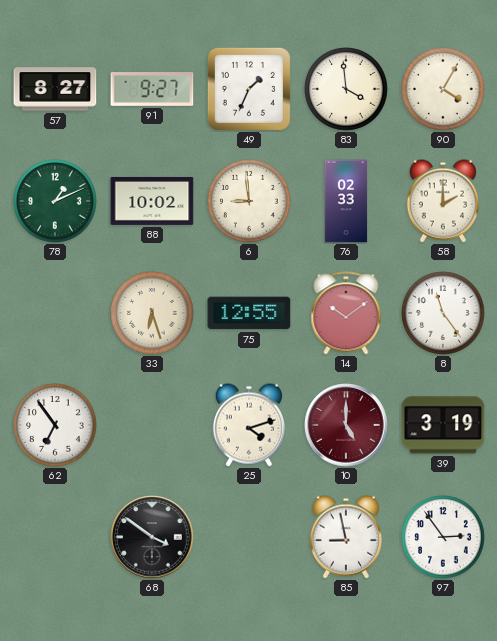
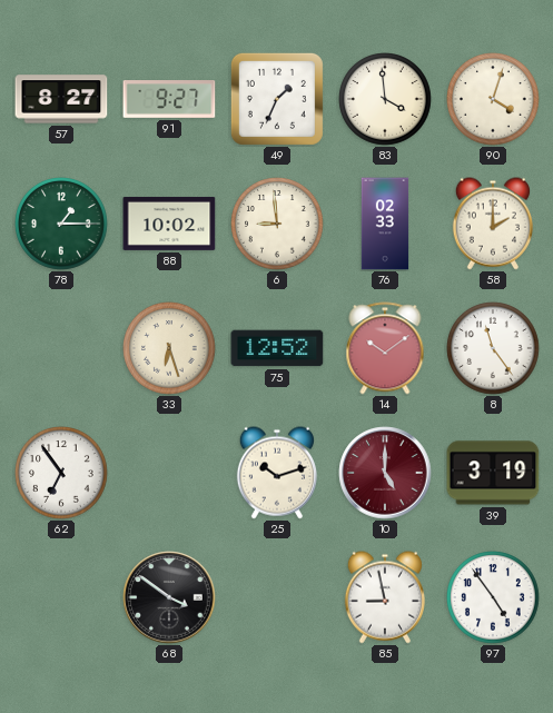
90: 4:05 -> 4:03 (493, 99)
78: 1:11 -> 1:15 (61, 224)
75: 12:55 -> 12:52 (277, 348)
25: 4:12 -> 10:12 (277, 473)
97: 2:54 -> 4:54 (493, 597)
